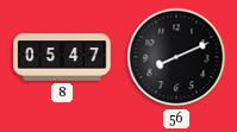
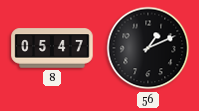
56: 8:11 -> 1:11 (148, 48)
